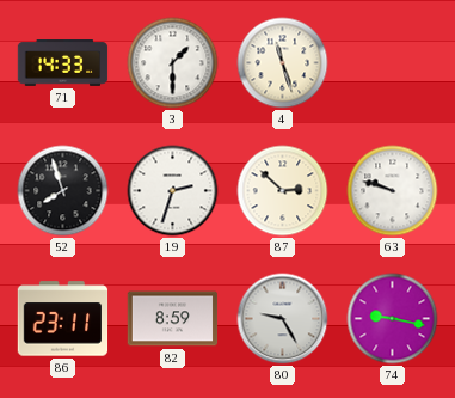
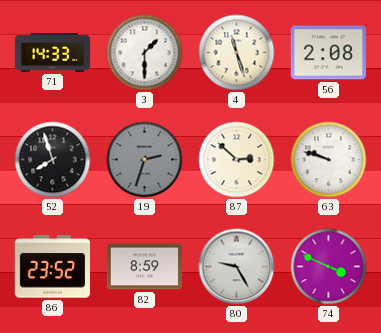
56: none -> 2:08 (329, 53)
19 dial: white -> grey (145, 160)
86: 23:11 -> 23:52 (53, 267)
74: 9:17 -> 3:49 (329, 267)
